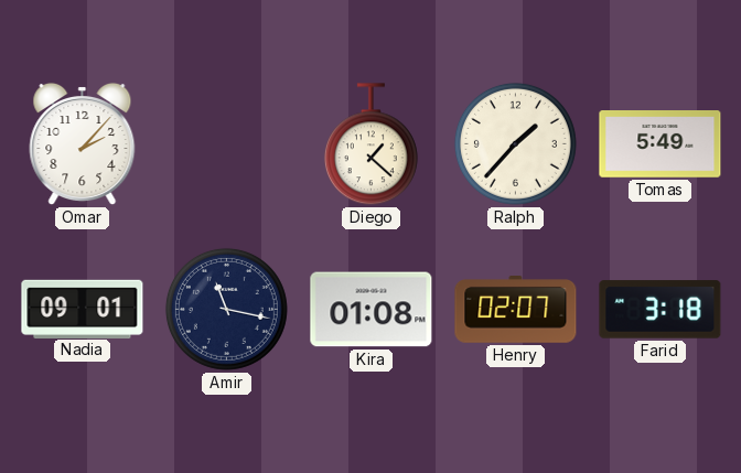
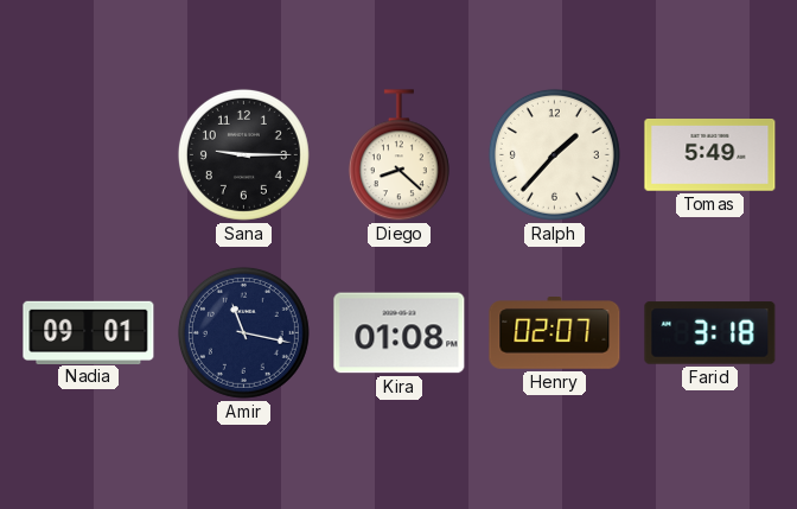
Omar: 2:07 -> none (83, 144)
Sana: none -> 9:15 (243, 154)
Diego: 1:22 -> 8:22 (398, 155)
